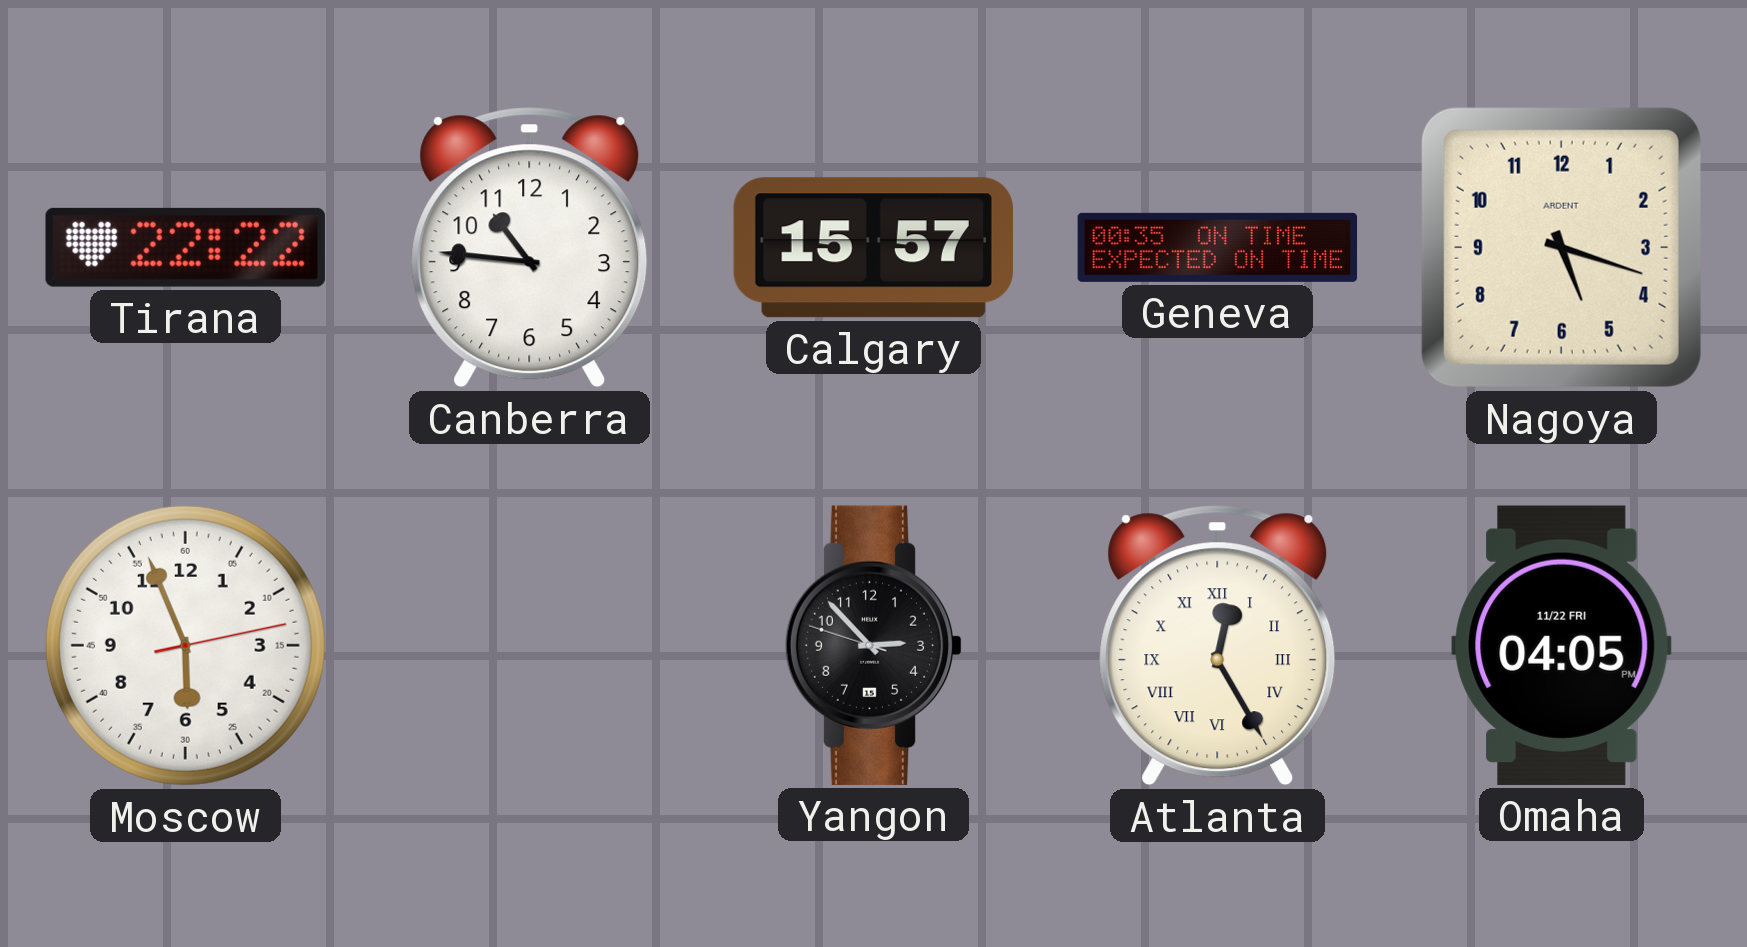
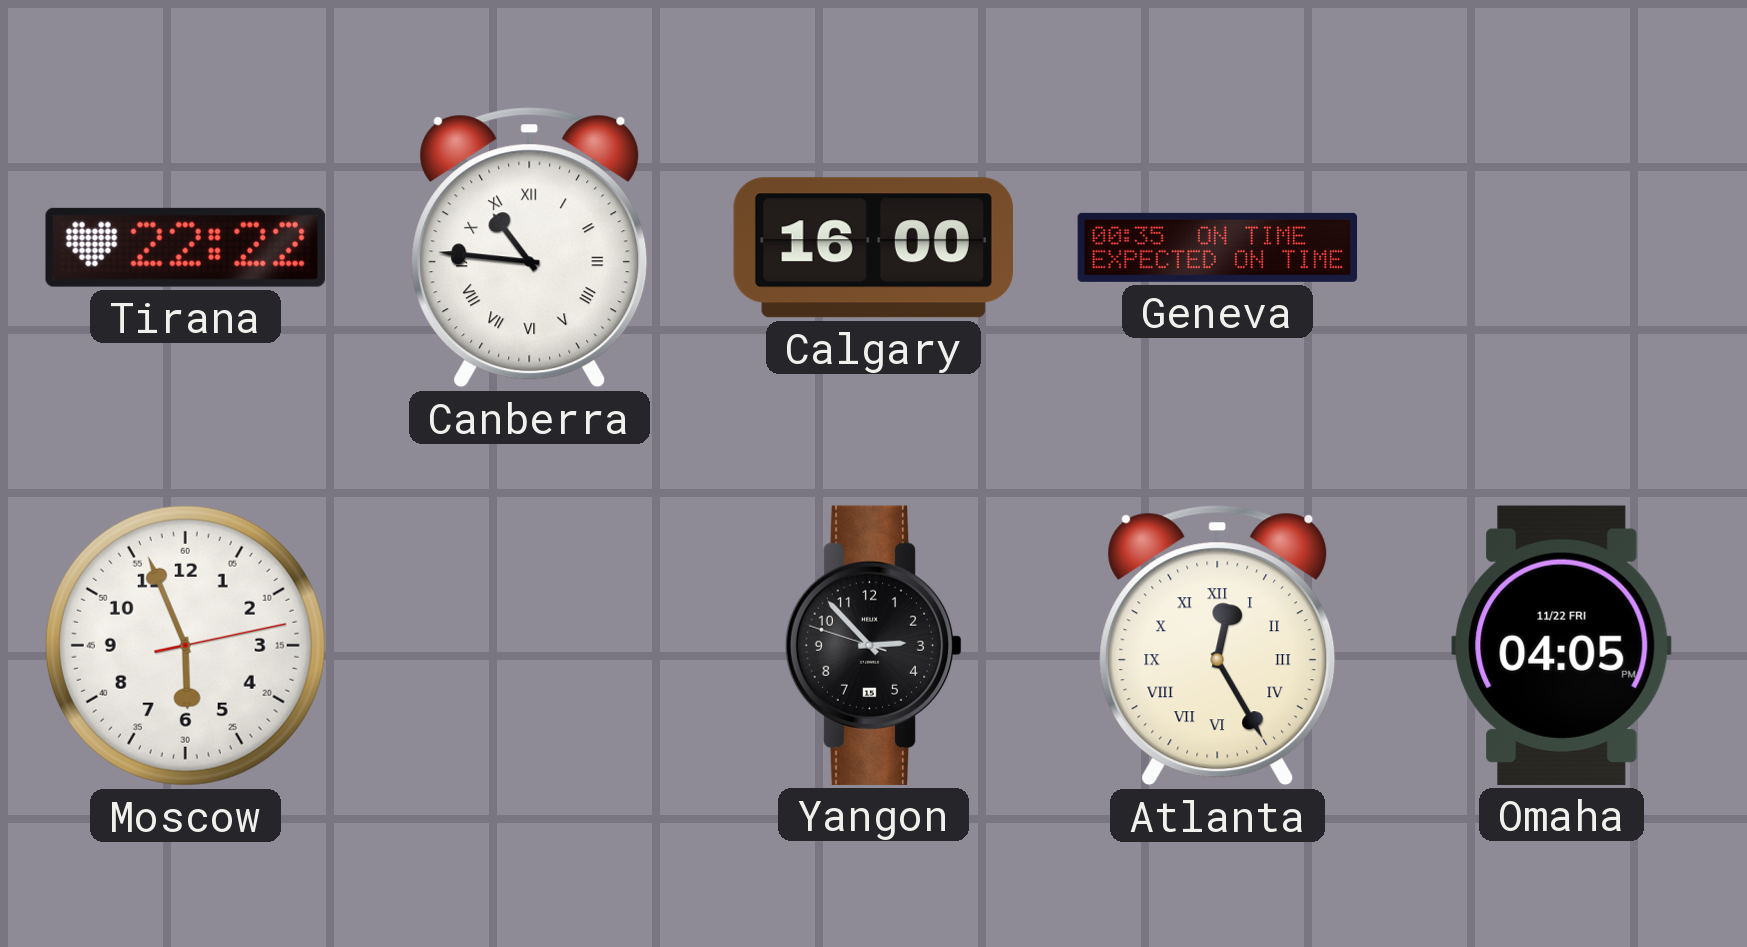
Canberra numerals: Arabic -> Roman (530, 248)
Calgary: 15:57 -> 16:00 (873, 248)
Nagoya: 5:18 -> none (1561, 247)
